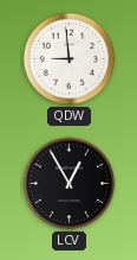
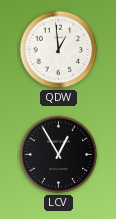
QDW: 8:59 -> 12:59 (59, 50)
